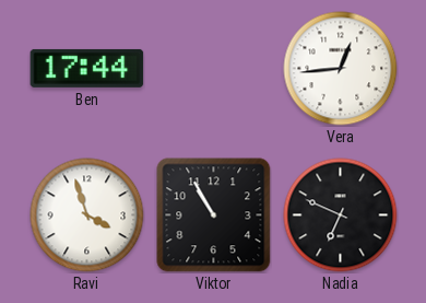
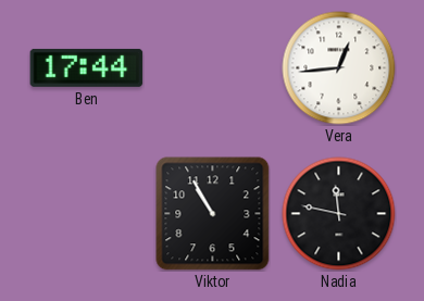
Ravi: 3:57 -> none (87, 215)
Nadia: 6:49 -> 11:47 (339, 214)
